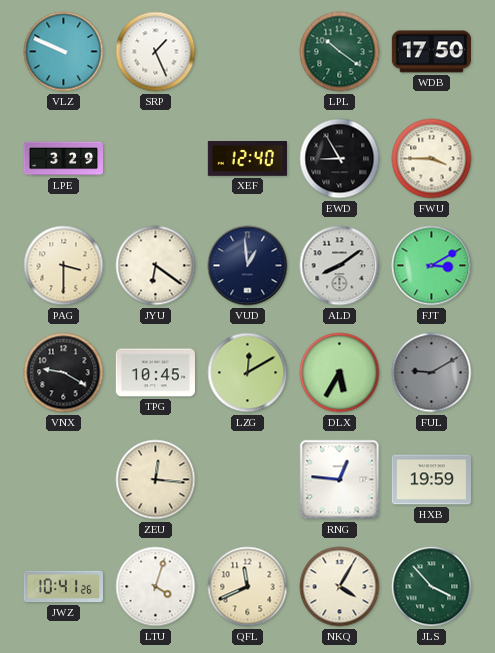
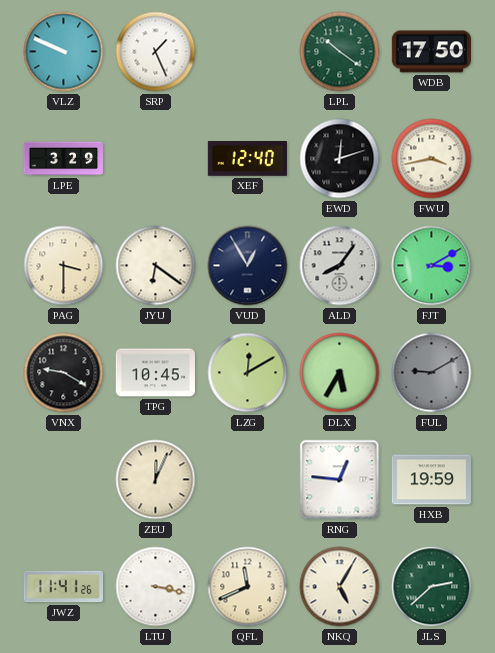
EWD: 8:55 -> 12:12 (340, 159)
FWU: 3:45 -> 3:43 (432, 159)
VUD: 12:59 -> 12:55 (248, 266)
ALD: 8:09 -> 8:06 (340, 266)
ZEU: 12:16 -> 12:04 (156, 480)
JWZ: 10:41 -> 11:41 (63, 587)
LTU: 4:03 -> 3:17 (156, 587)
NKQ: 4:05 -> 5:05 (340, 587)
JLS: 3:53 -> 2:38 (432, 587)
